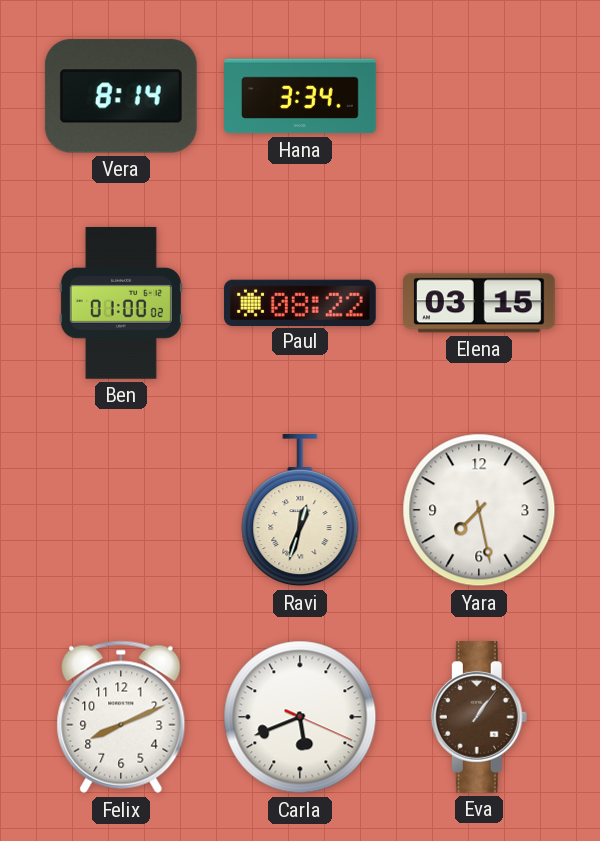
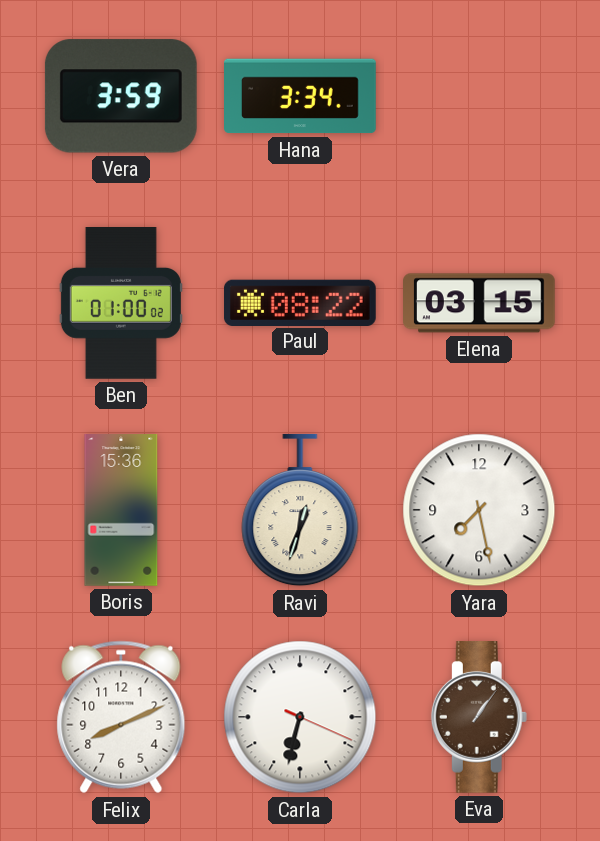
Vera: 8:14 -> 3:59 (121, 96)
Boris: none -> 15:36 (121, 510)
Carla: 5:41 -> 6:32 (300, 717)
